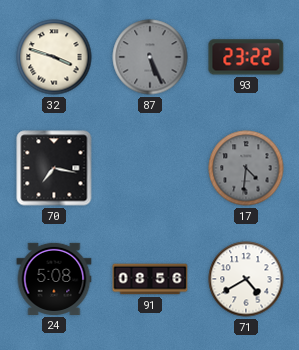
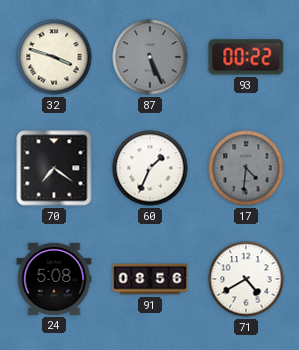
93: 23:22 -> 00:22 (246, 57)
70: 7:17 -> 7:21 (54, 168)
60: none -> 1:34 (150, 168)
